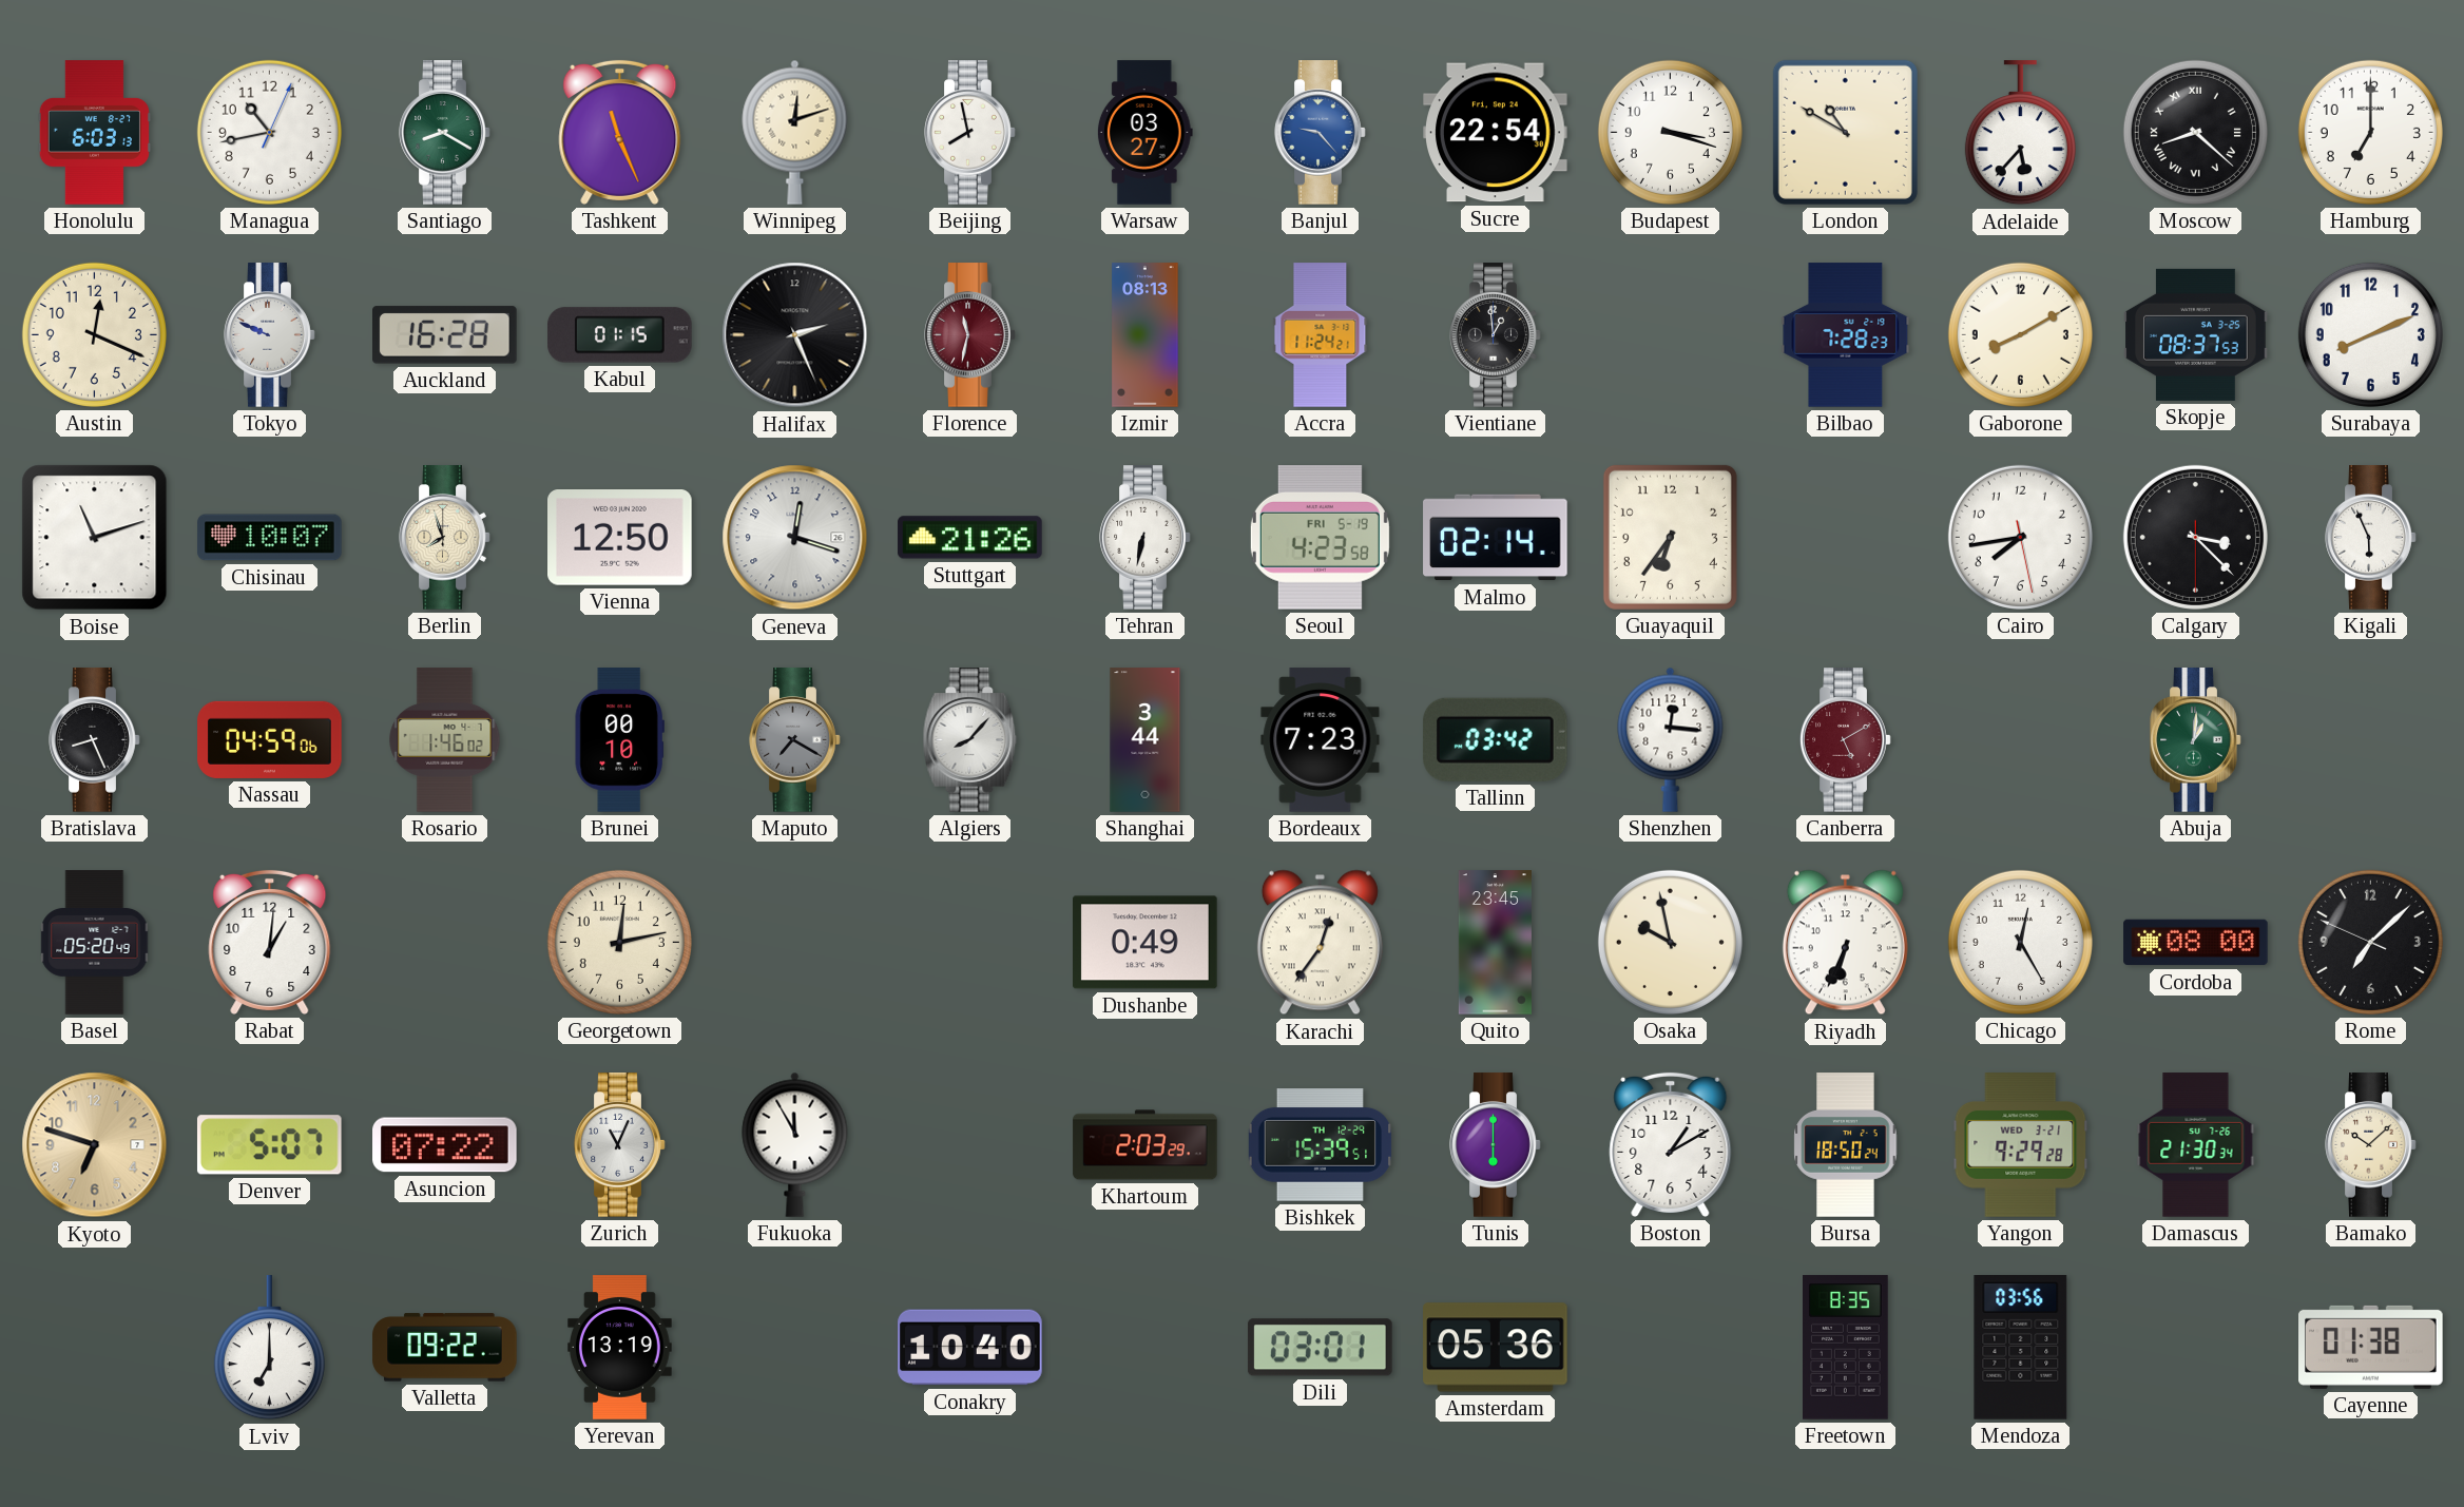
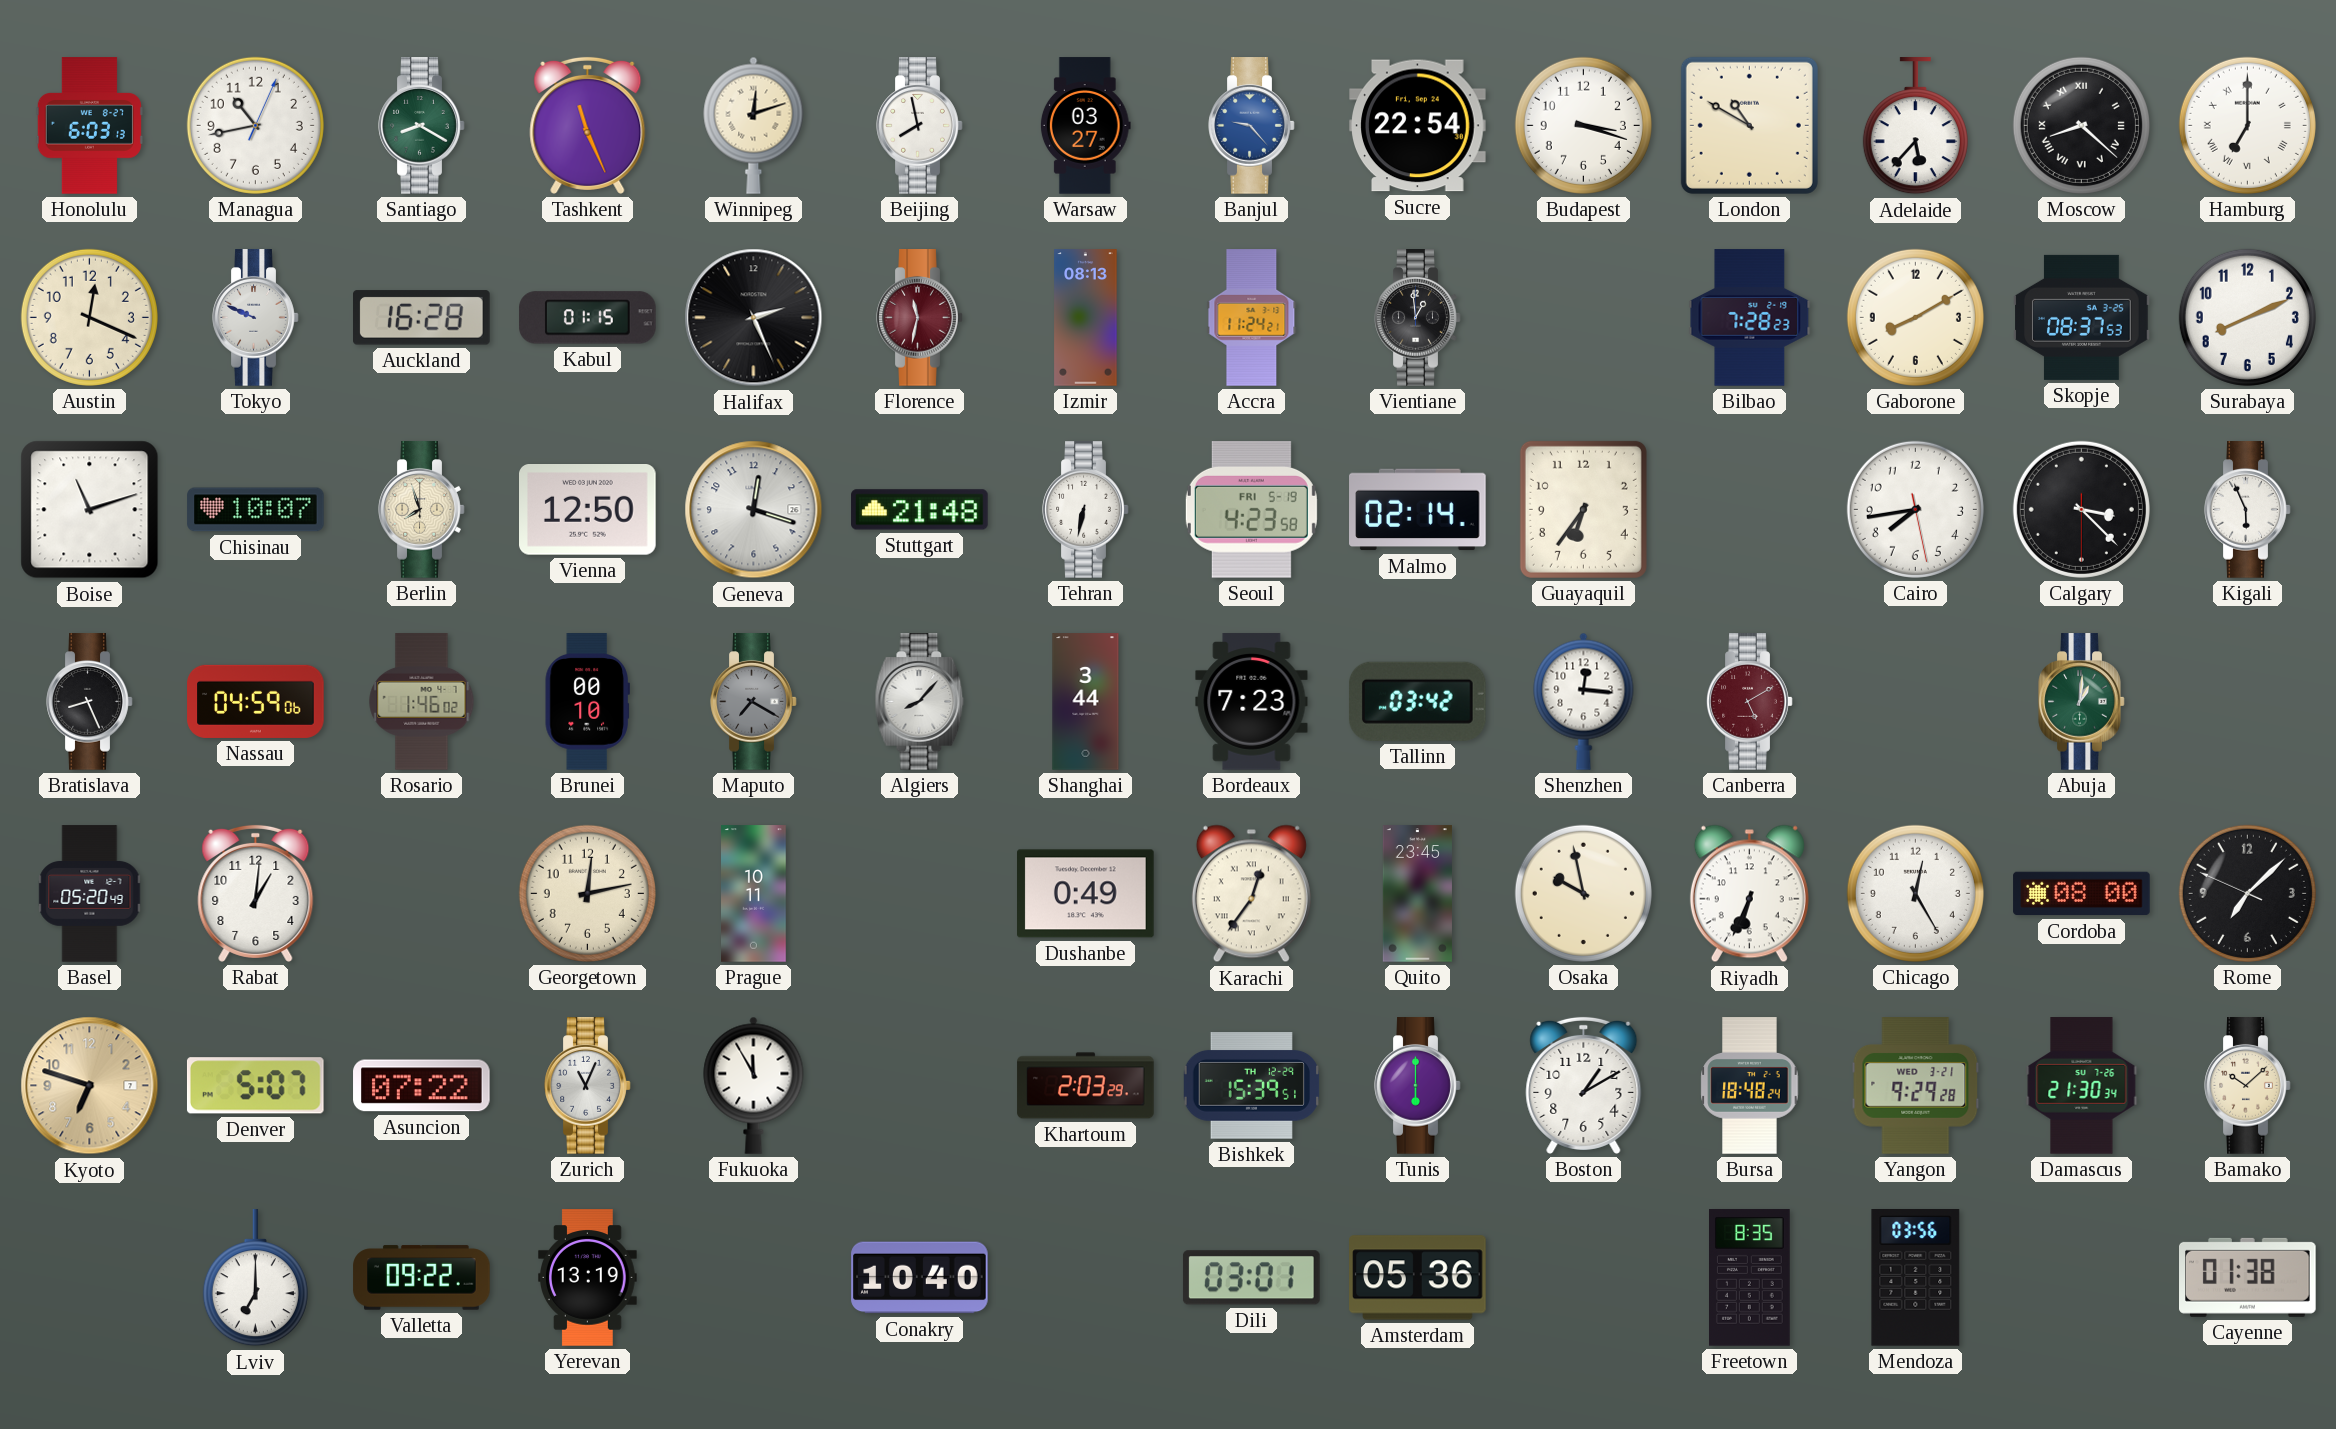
Hamburg numerals: Arabic -> Roman (2247, 125)
Stuttgart: 21:26 -> 21:48 (920, 510)
Prague: none -> 10:11 (754, 894)
Bursa: 18:50 -> 18:48 (1750, 1086)
